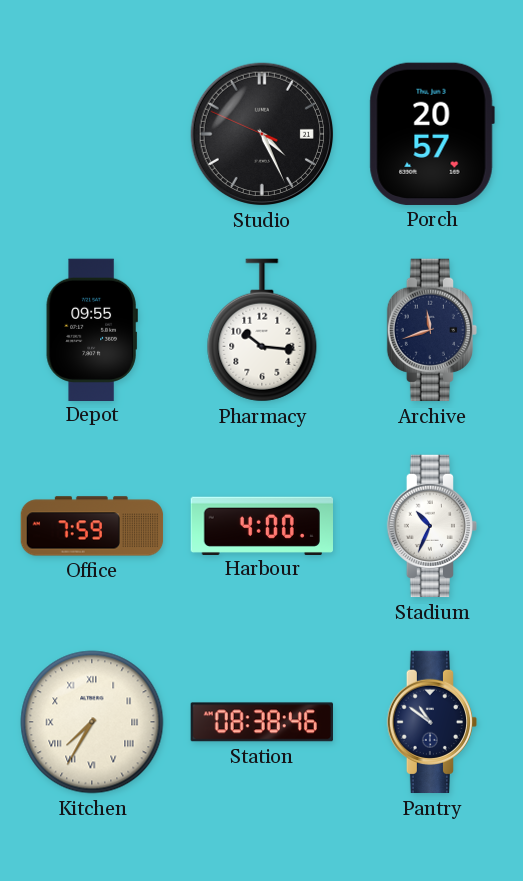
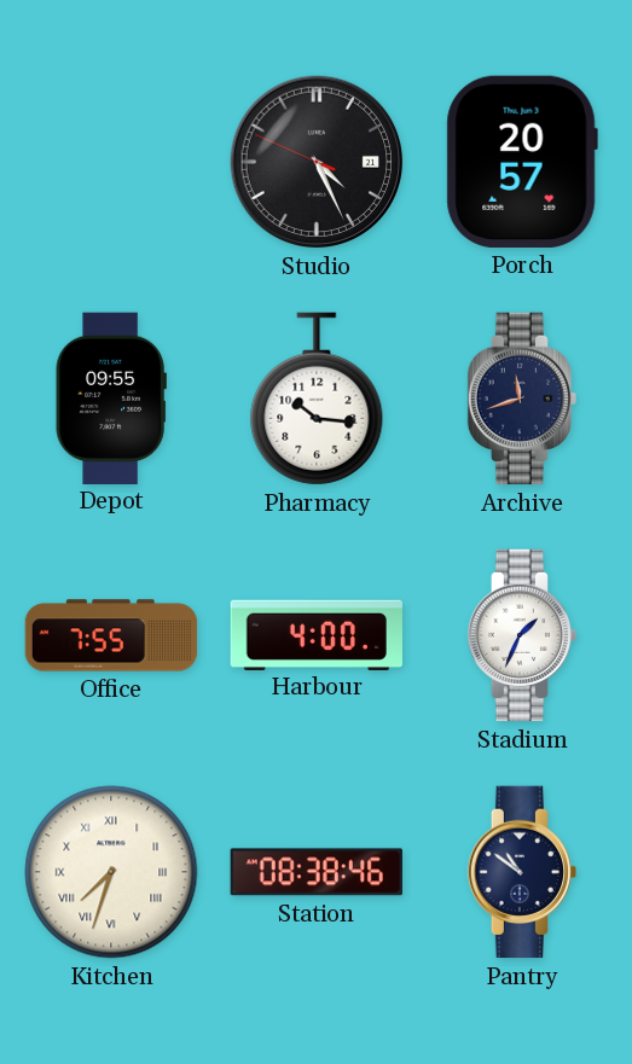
Office: 7:59 -> 7:55 (111, 635)
Stadium: 10:34 -> 1:34 (522, 635)
Kitchen: 7:35 -> 7:33 (111, 872)
